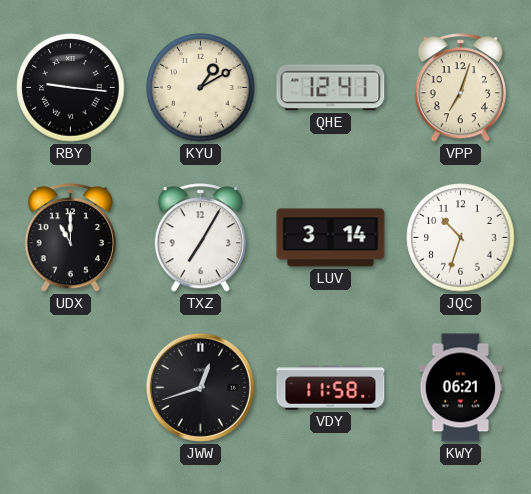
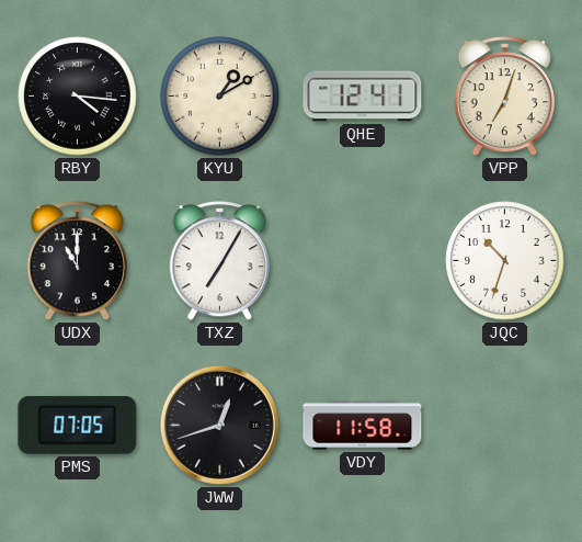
RBY: 9:16 -> 4:16 (78, 97)
LUV: 3:14 -> none (331, 238)
PMS: none -> 07:05 (78, 425)
KWY: 06:21 -> none (461, 388)
